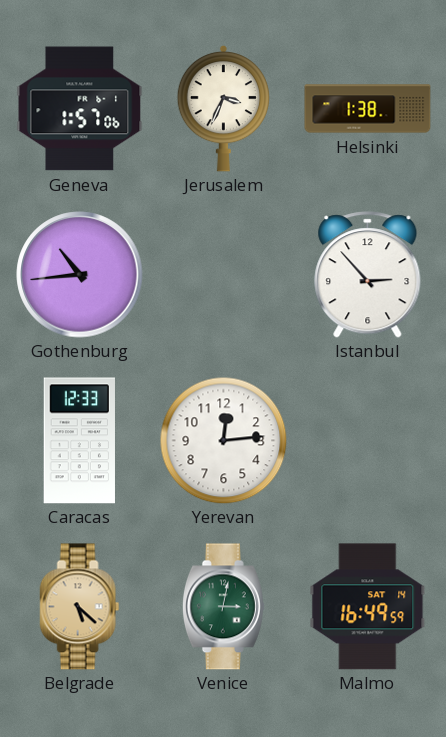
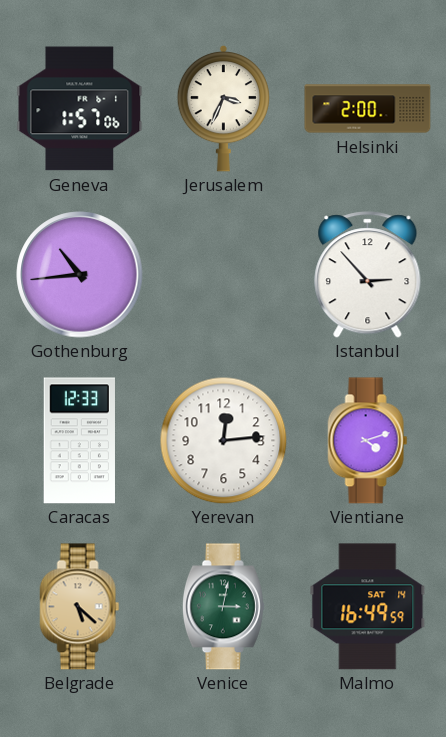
Helsinki: 1:38 -> 2:00 (368, 109)
Vientiane: none -> 4:12 (368, 441)
